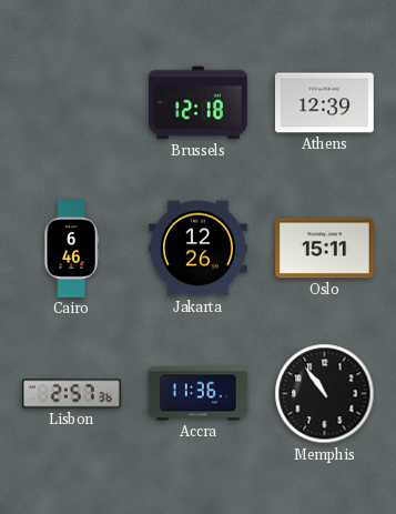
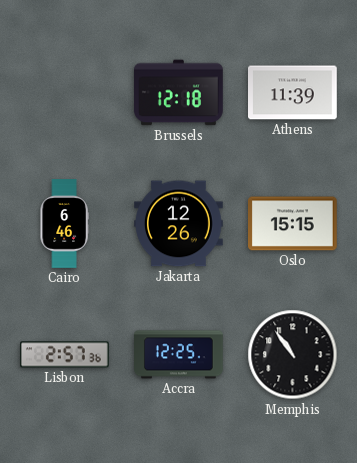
Athens: 12:39 -> 11:39 (293, 93)
Oslo: 15:11 -> 15:15 (293, 224)
Accra: 11:36 -> 12:25 (179, 355)
